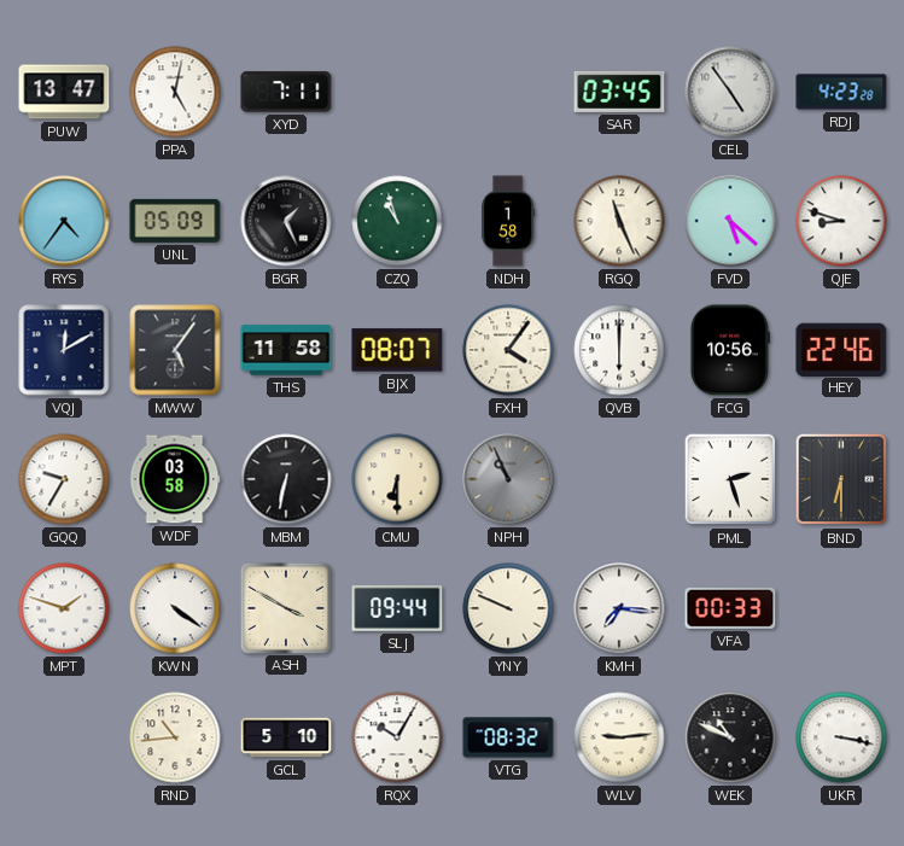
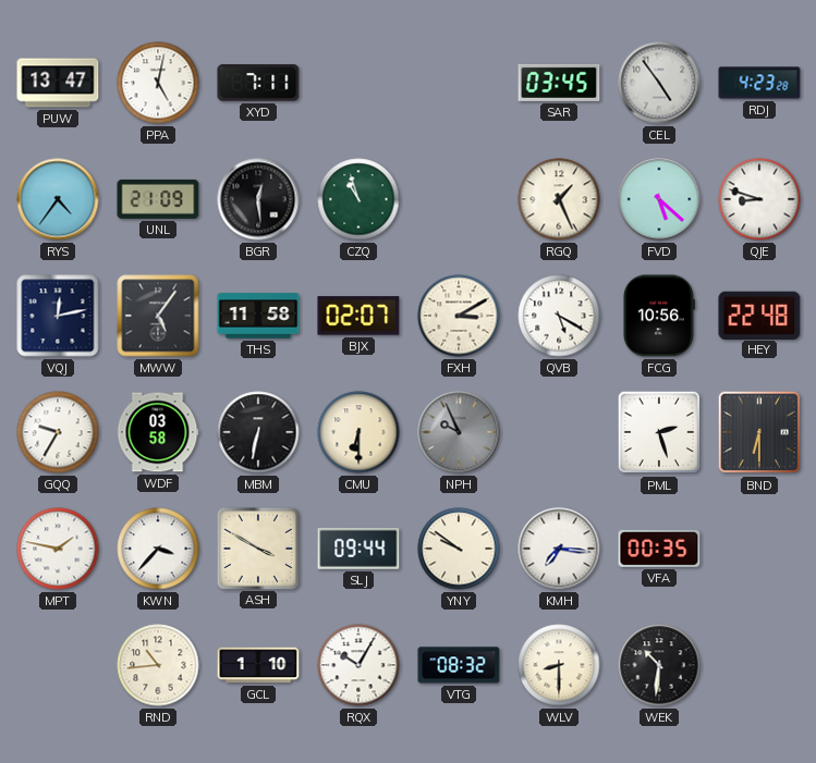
UNL: 05:09 -> 21:09 (158, 199)
BGR: 1:26 -> 12:29 (258, 199)
NDH: 1:58 -> none (508, 221)
RGQ: 11:26 -> 1:26 (559, 199)
VQJ: 12:10 -> 12:13 (58, 316)
BJX: 08:07 -> 02:07 (358, 316)
FXH: 4:06 -> 3:10 (459, 316)
QVB: 6:00 -> 5:20 (559, 316)
HEY: 22:46 -> 22:48 (759, 315)
NPH: 10:56 -> 9:56 (459, 432)
MPT: 1:48 -> 1:47 (58, 549)
KWN: 4:21 -> 3:37 (158, 549)
YNY: 9:49 -> 9:51 (459, 549)
VFA: 00:33 -> 00:35 (659, 549)
GCL: 5:10 -> 1:10 (258, 665)
WLV: 9:14 -> 8:30 (559, 665)
WEK: 10:49 -> 10:31 (659, 665)
UKR: 3:17 -> none (841, 737)
